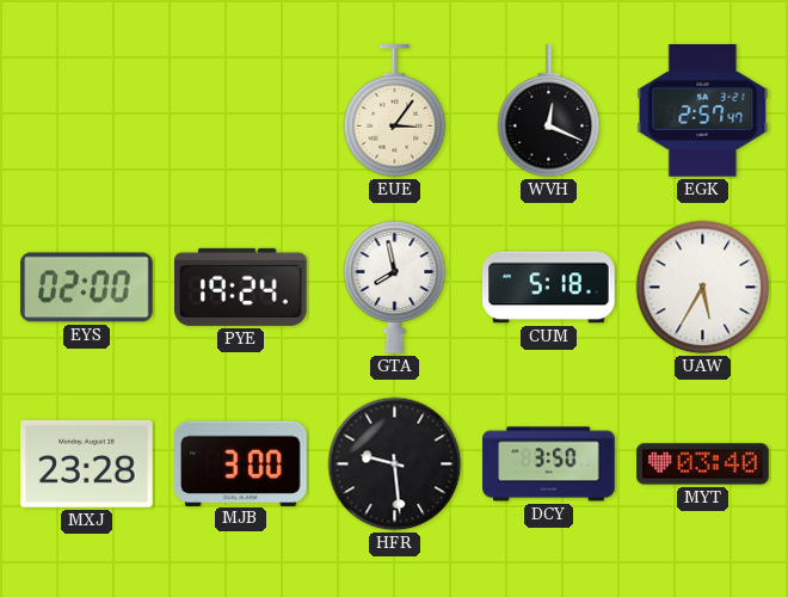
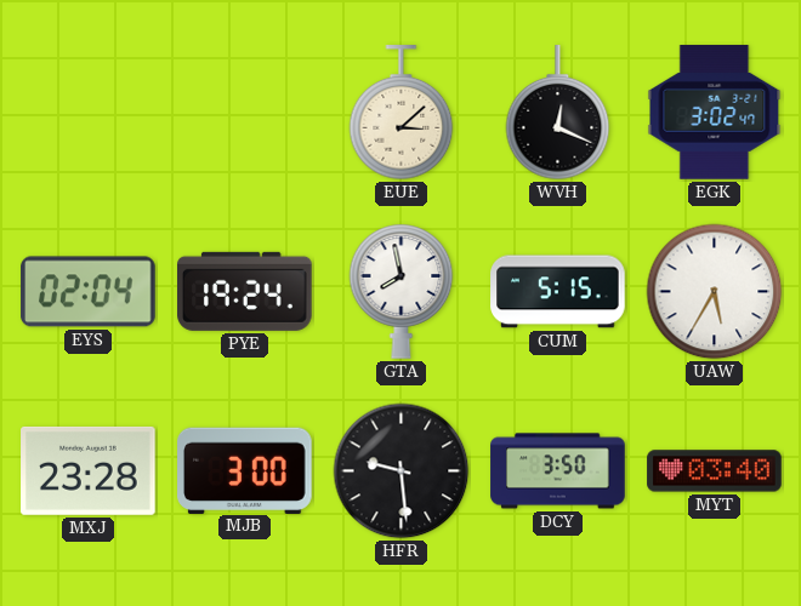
EUE: 3:06 -> 3:08 (402, 113)
EGK: 2:57 -> 3:02 (715, 113)
EYS: 02:00 -> 02:04 (89, 292)
CUM: 5:18 -> 5:15 (558, 292)
